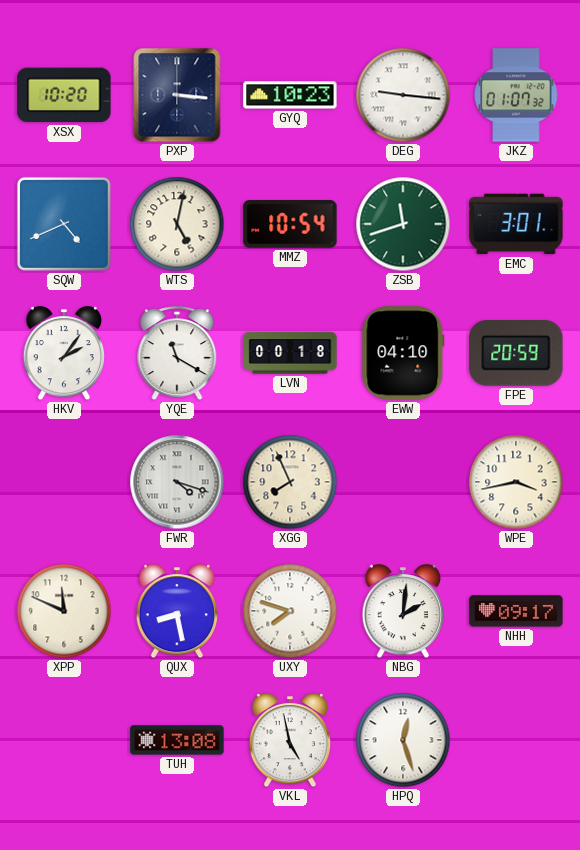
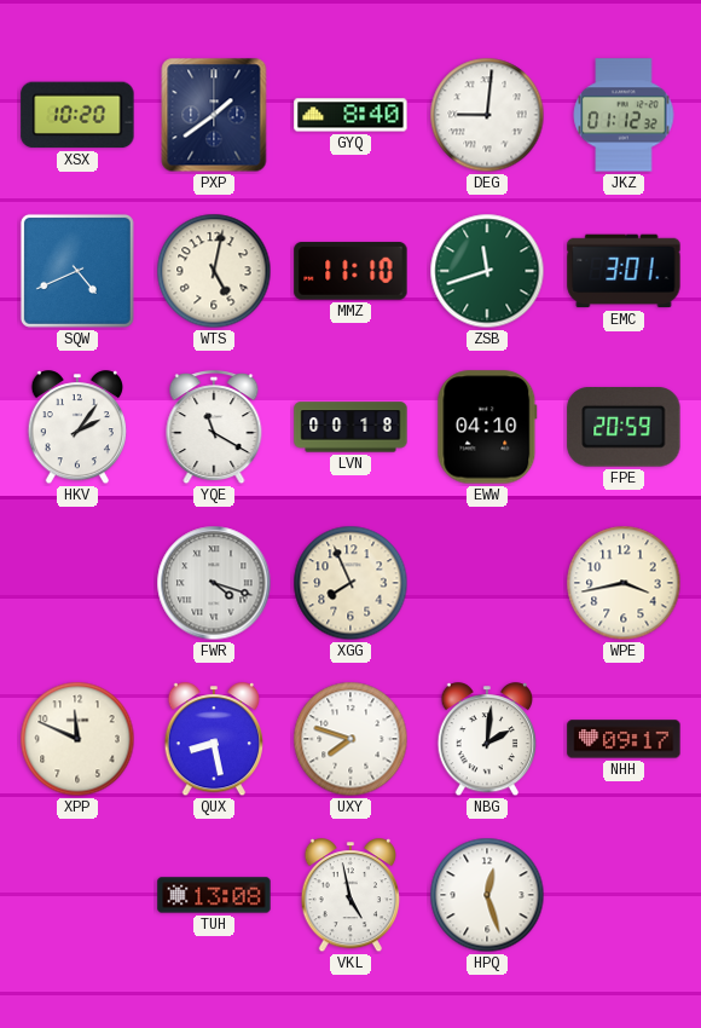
PXP: 3:16 -> 1:39 (214, 115)
GYQ: 10:23 -> 8:40 (350, 115)
DEG: 9:16 -> 9:01 (487, 115)
JKZ: 01:07 -> 01:12 (624, 115)
MMZ: 10:54 -> 11:10 (350, 271)
